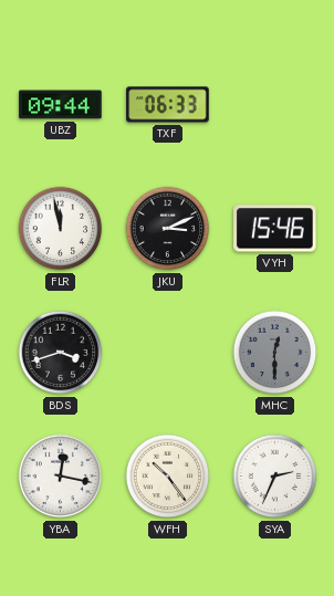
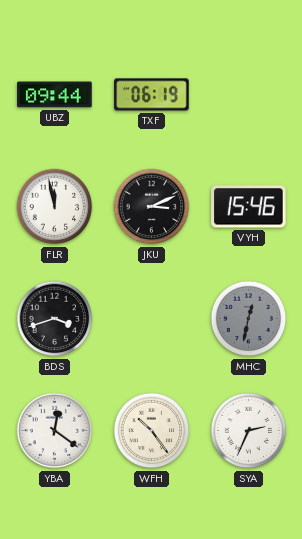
TXF: 06:33 -> 06:19 (152, 95)
MHC: 12:30 -> 12:32 (249, 319)
YBA: 12:17 -> 12:21 (55, 431)
